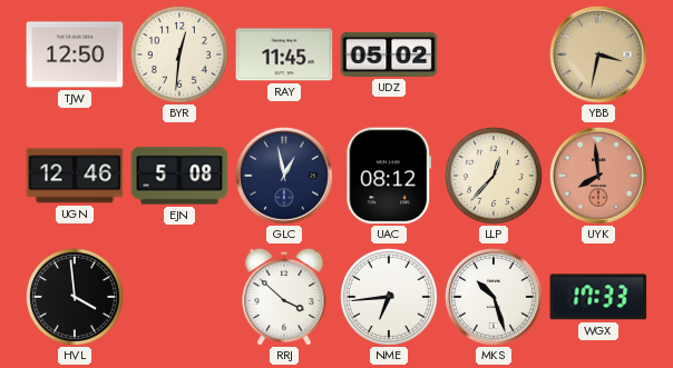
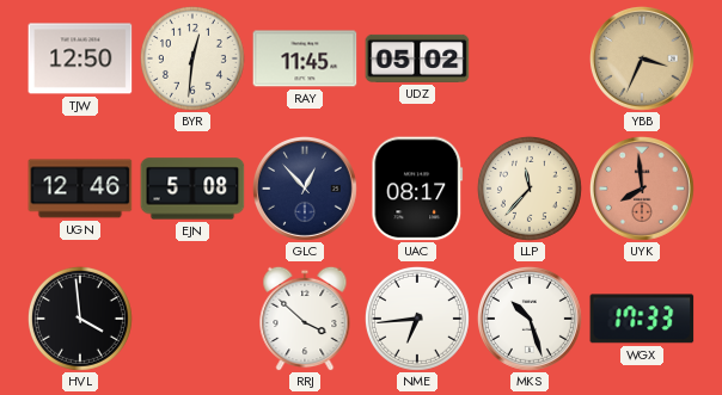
YBB: 3:32 -> 3:34 (642, 58)
GLC: 12:58 -> 12:53 (305, 189)
UAC: 08:12 -> 08:17 (417, 189)
LLP: 12:37 -> 11:37 (530, 189)
